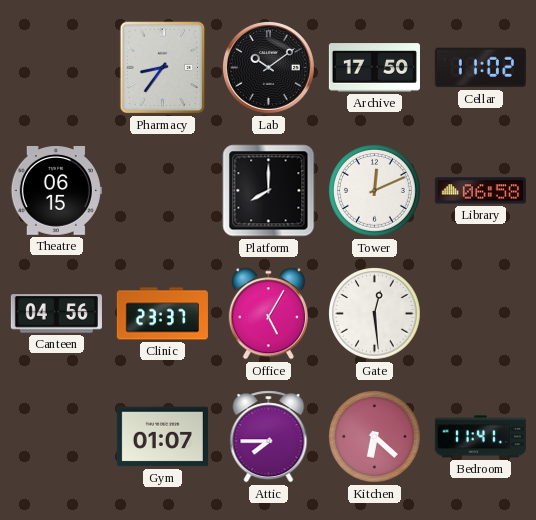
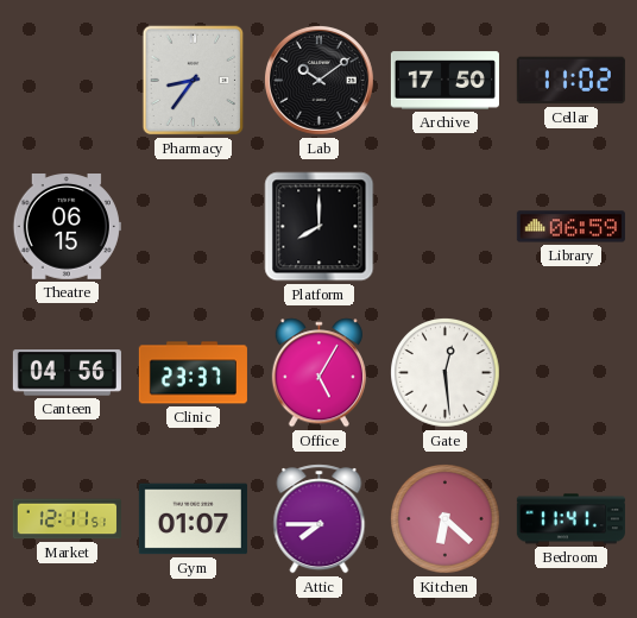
Tower: 12:11 -> none (375, 191)
Library: 06:58 -> 06:59 (570, 227)
Market: none -> 12:11 (67, 519)
